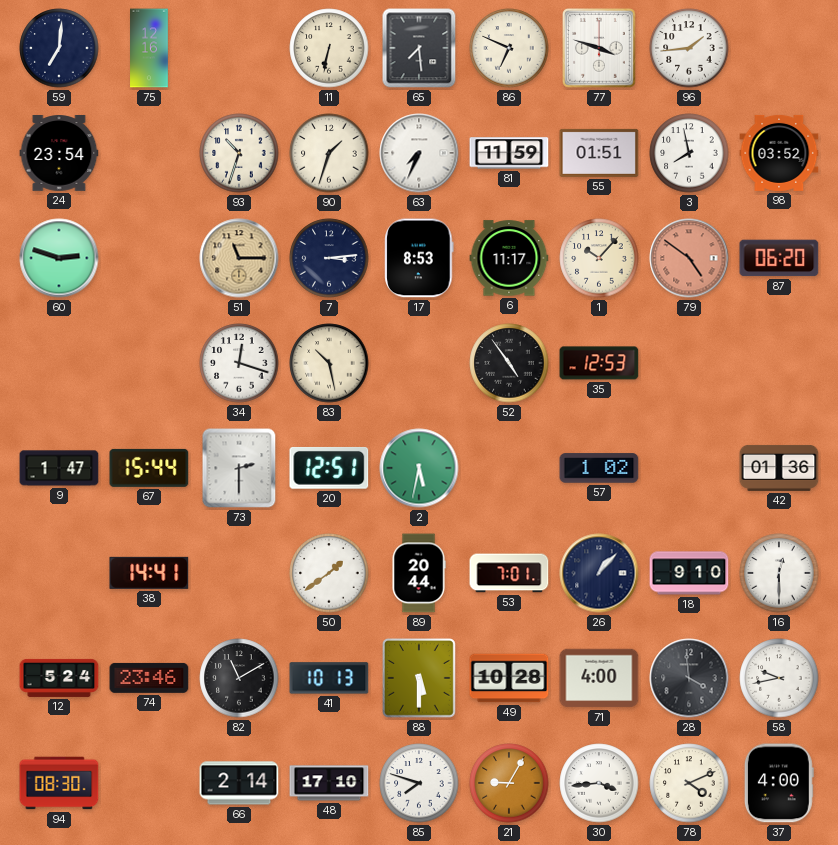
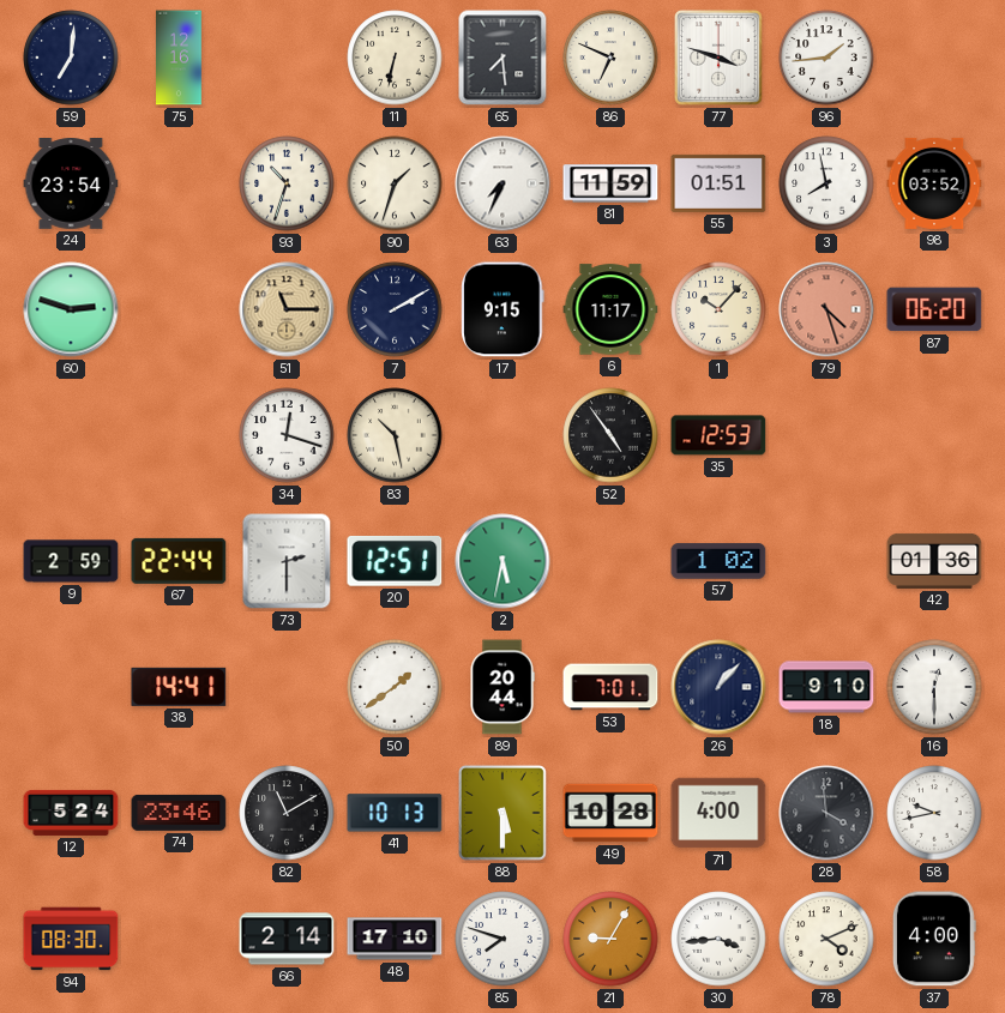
7: 3:14 -> 2:10 (395, 309)
17: 8:53 -> 9:15 (502, 309)
79: 4:51 -> 4:27 (826, 309)
9: 1:47 -> 2:59 (71, 561)
67: 15:44 -> 22:44 (179, 561)
